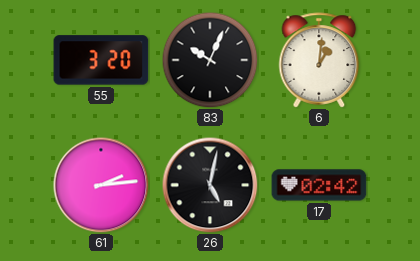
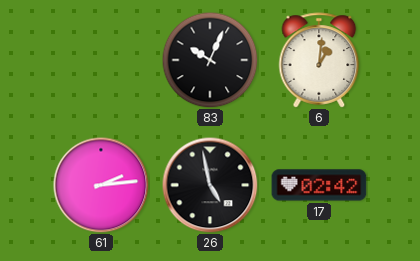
55: 3:20 -> none (101, 60)
26: 5:02 -> 4:58 (210, 185)
